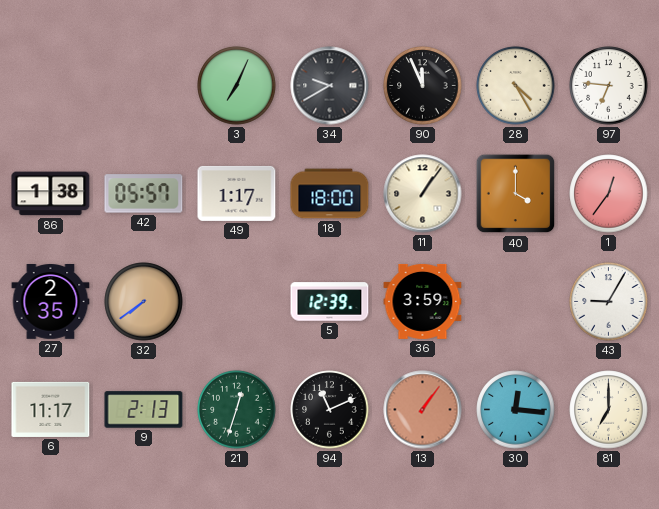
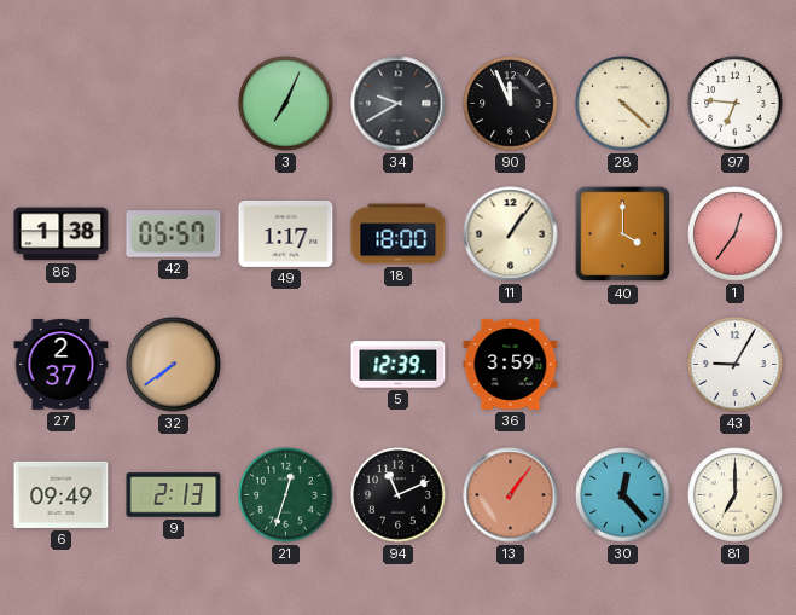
28: 4:25 -> 4:22 (623, 104)
27: 2:35 -> 2:37 (62, 365)
6: 11:17 -> 09:49 (62, 494)
30: 12:16 -> 12:23 (623, 495)
